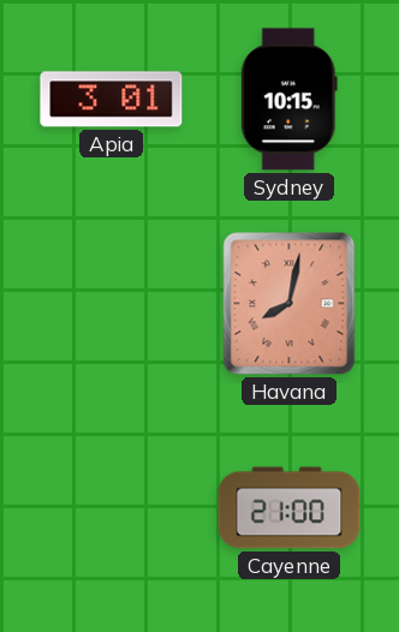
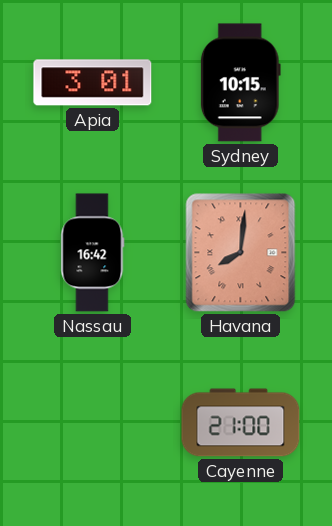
Nassau: none -> 16:42 (93, 253)
Havana: 8:02 -> 8:01 (241, 253)
